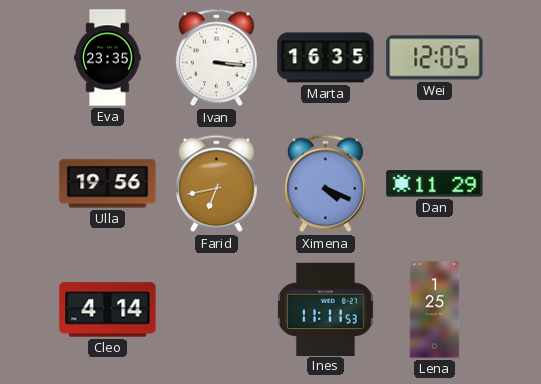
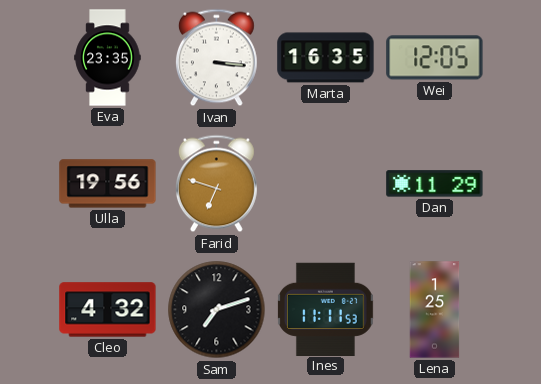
Farid: 6:43 -> 6:48 (216, 184)
Ximena: 4:19 -> none (325, 184)
Cleo: 4:14 -> 4:32 (108, 310)
Sam: none -> 7:12 (217, 310)
